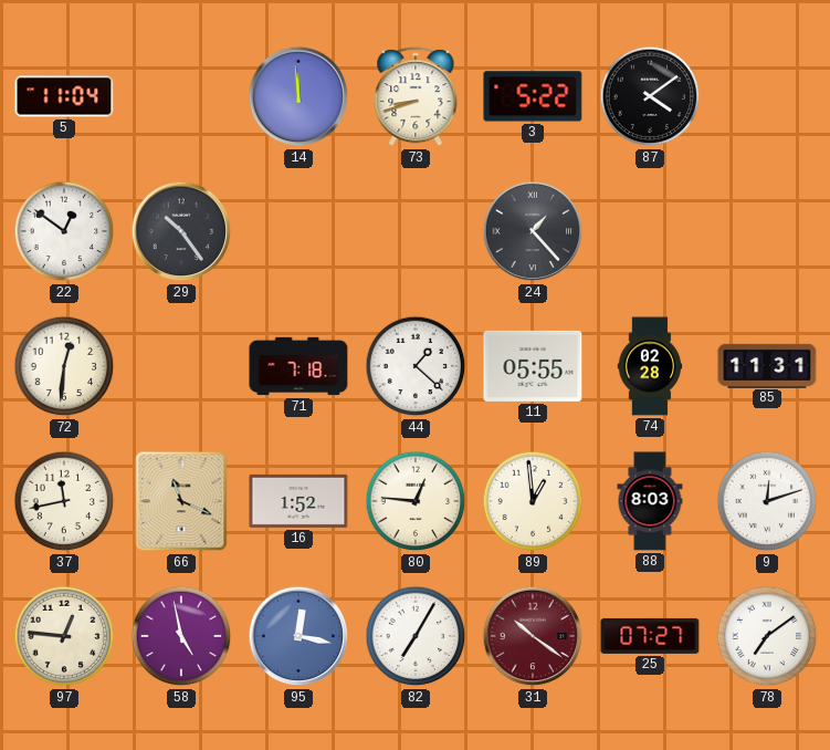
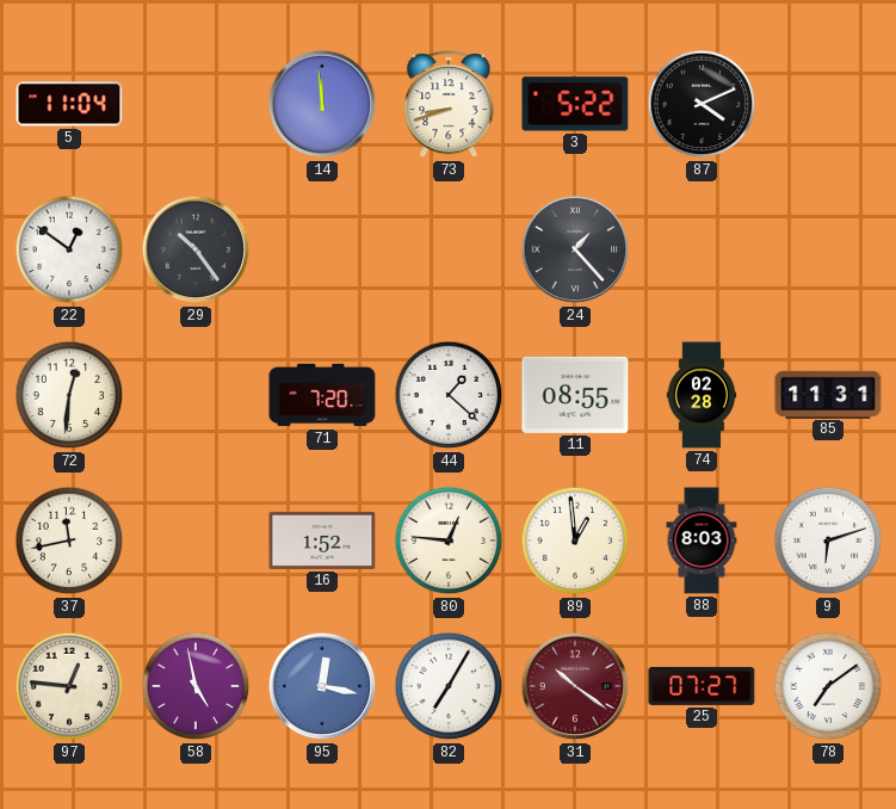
87: 4:09 -> 4:11 (702, 104)
71: 7:18 -> 7:20 (322, 395)
11: 05:55 -> 08:55 (575, 395)
66: 11:19 -> none (181, 501)
9: 12:12 -> 6:12 (828, 541)
